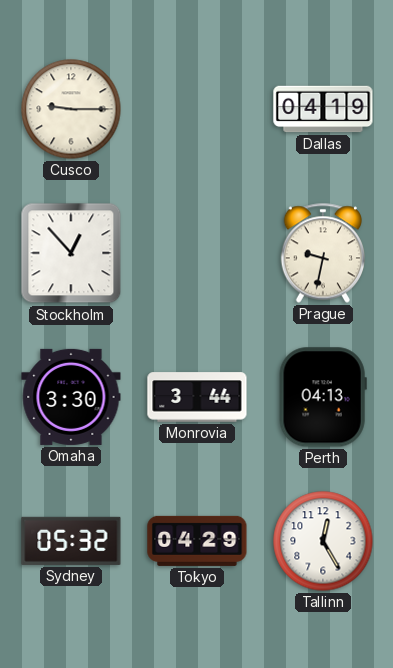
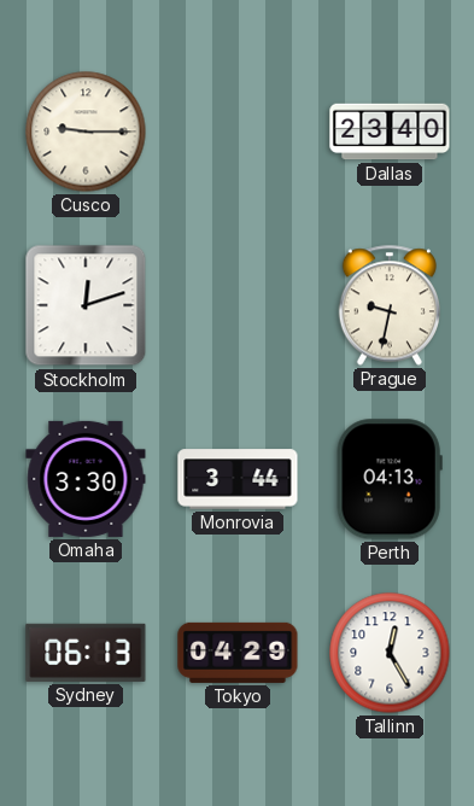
Dallas: 04:19 -> 23:40 (390, 132)
Stockholm: 12:53 -> 12:12 (86, 305)
Sydney: 05:32 -> 06:13 (86, 653)
